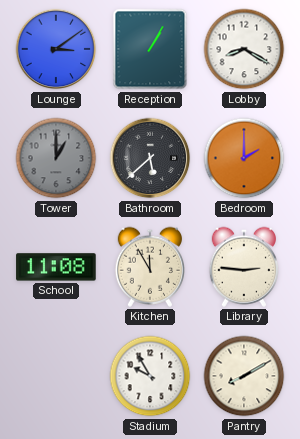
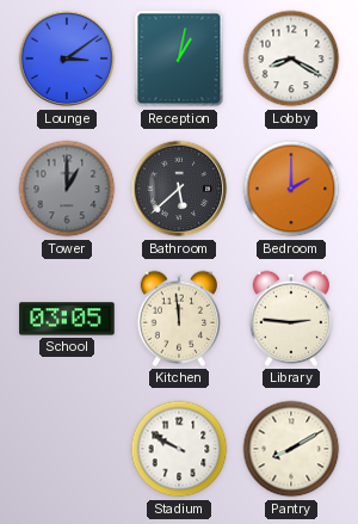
Reception: 1:05 -> 1:02 (179, 58)
School: 11:08 -> 03:05 (67, 319)
Kitchen: 11:55 -> 11:59 (178, 319)
Stadium: 9:55 -> 9:50 (179, 449)
